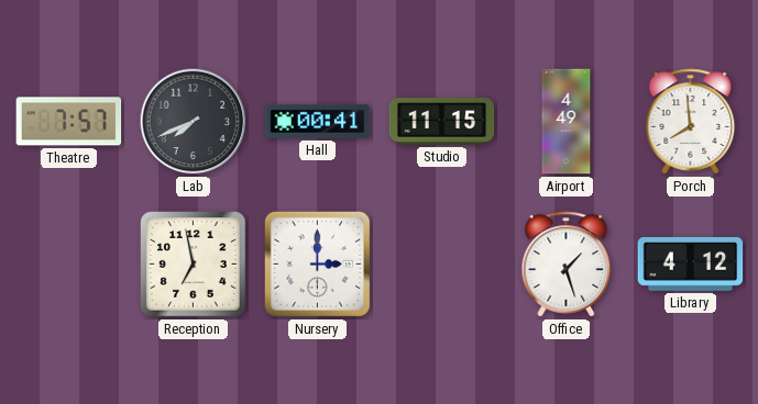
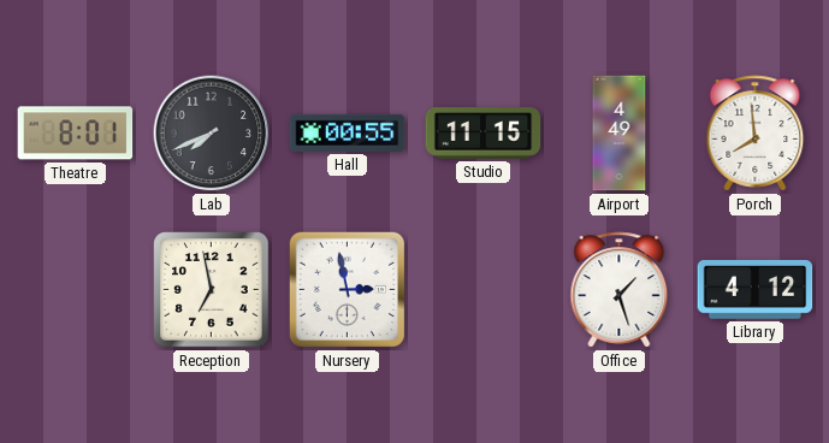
Theatre: 7:57 -> 8:01 (76, 134)
Hall: 00:41 -> 00:55 (348, 132)
Nursery: 3:00 -> 2:58 (347, 289)
